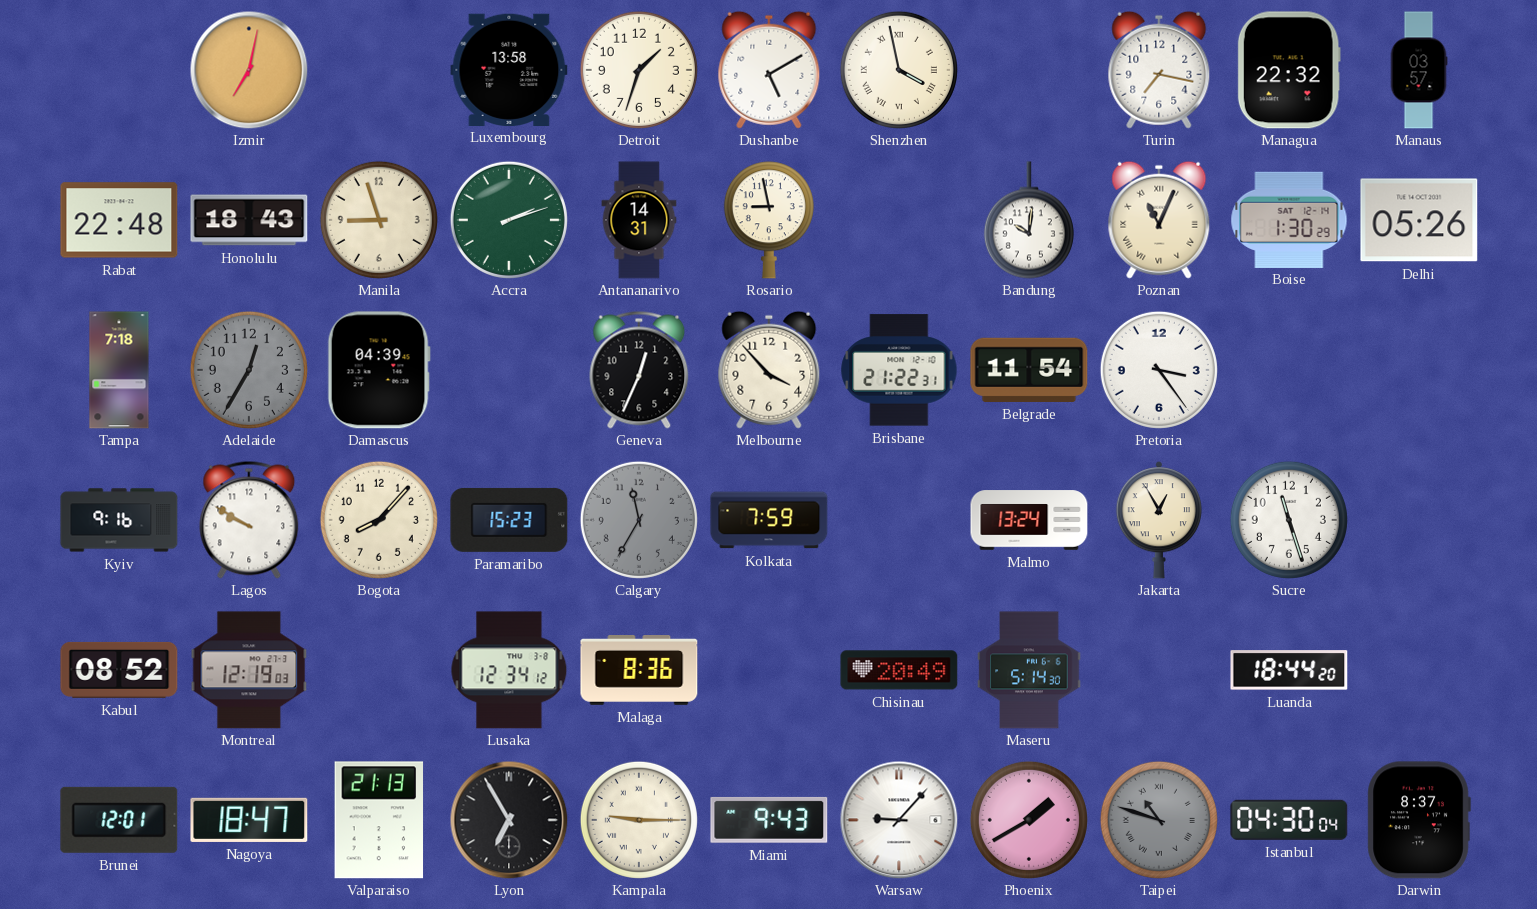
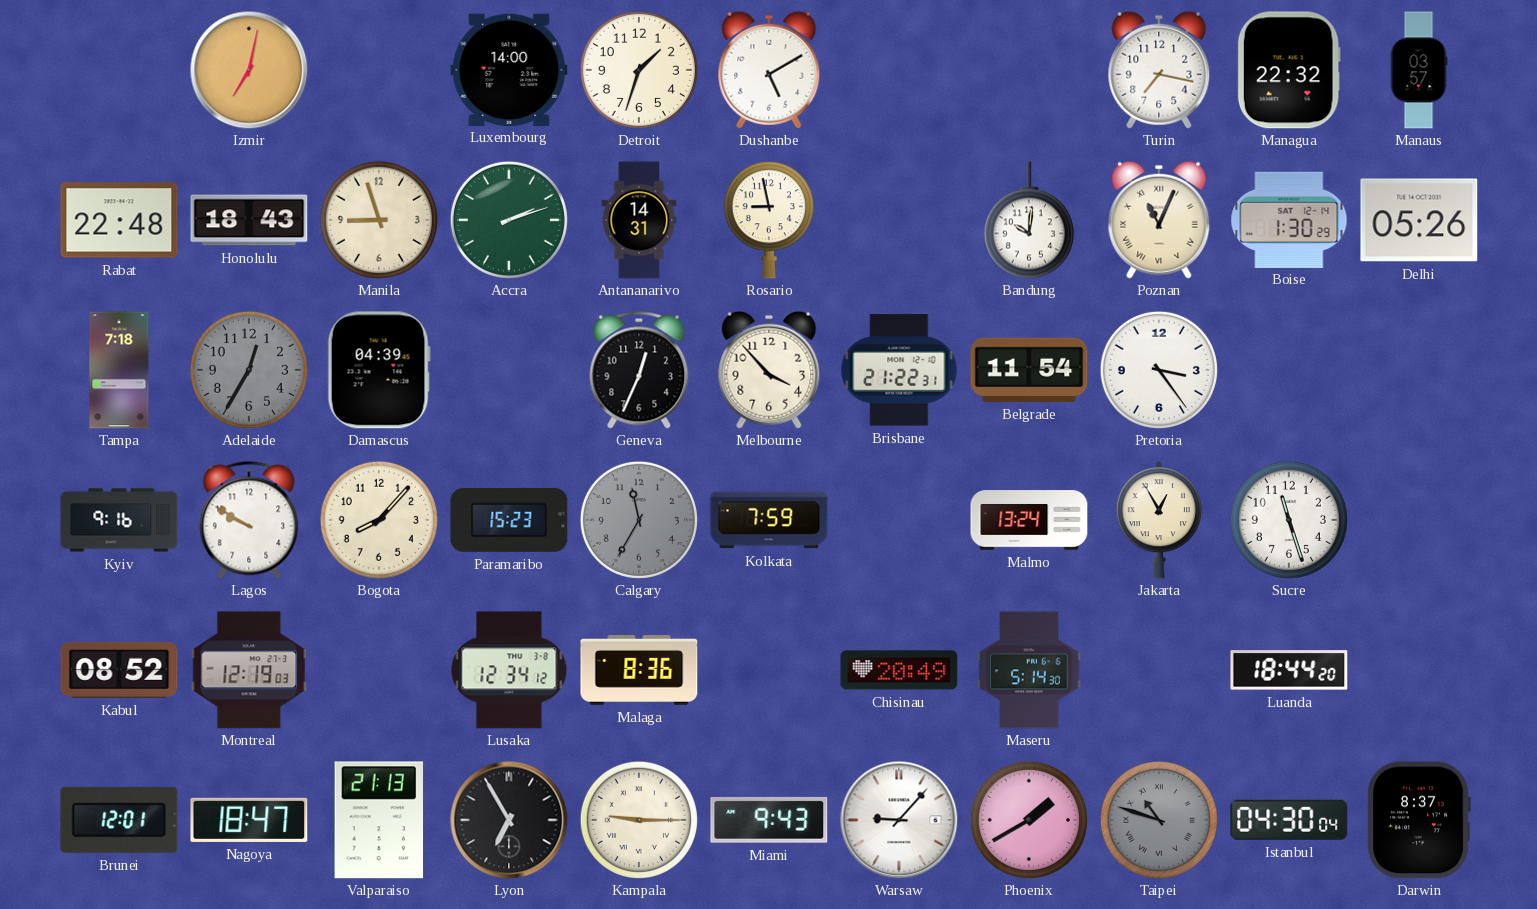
Luxembourg: 13:58 -> 14:00 (509, 69)
Shenzhen: 3:58 -> none (899, 70)
